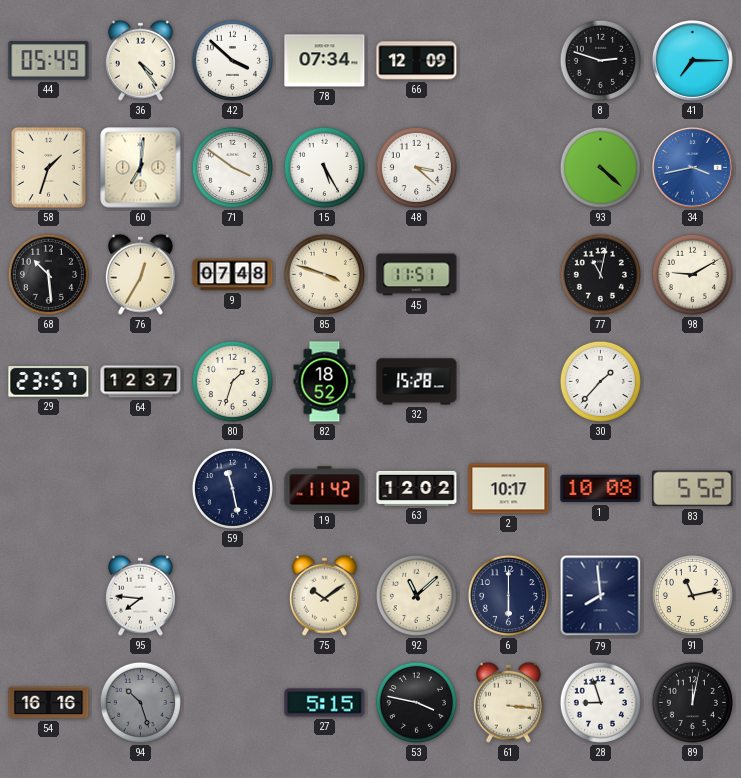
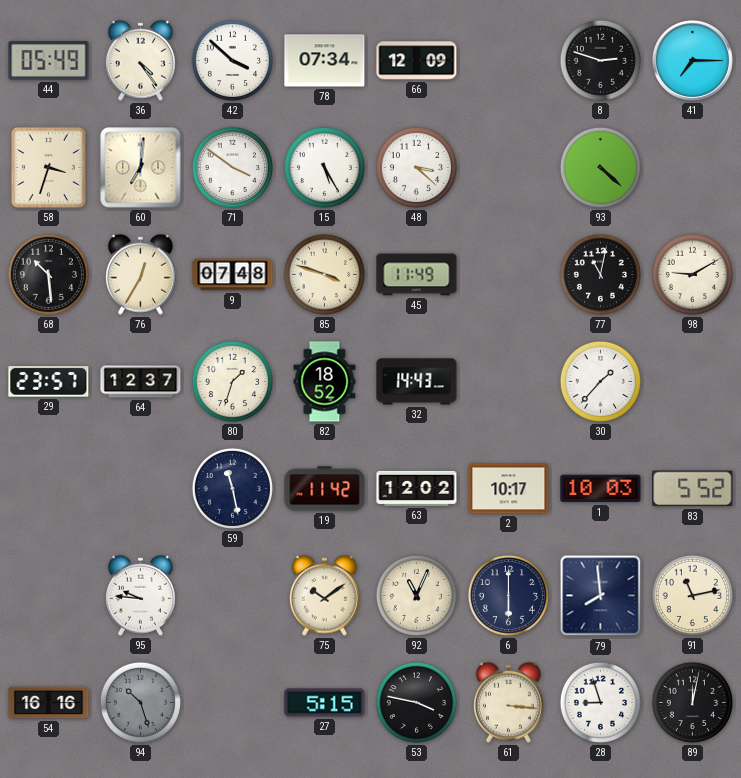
58: 1:33 -> 3:33 (48, 167)
34: 3:43 -> none (692, 167)
45: 11:51 -> 11:49 (417, 275)
32: 15:28 -> 14:43 (417, 382)
1: 10:08 -> 10:03 (601, 489)
95: 7:46 -> 9:46 (140, 595)
92: 11:08 -> 11:04 (416, 595)
